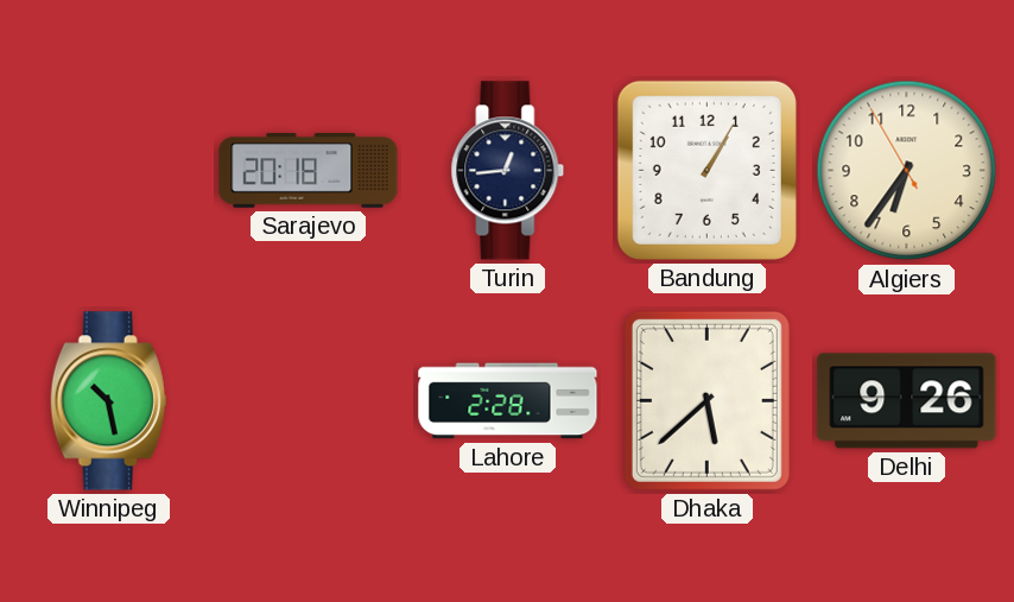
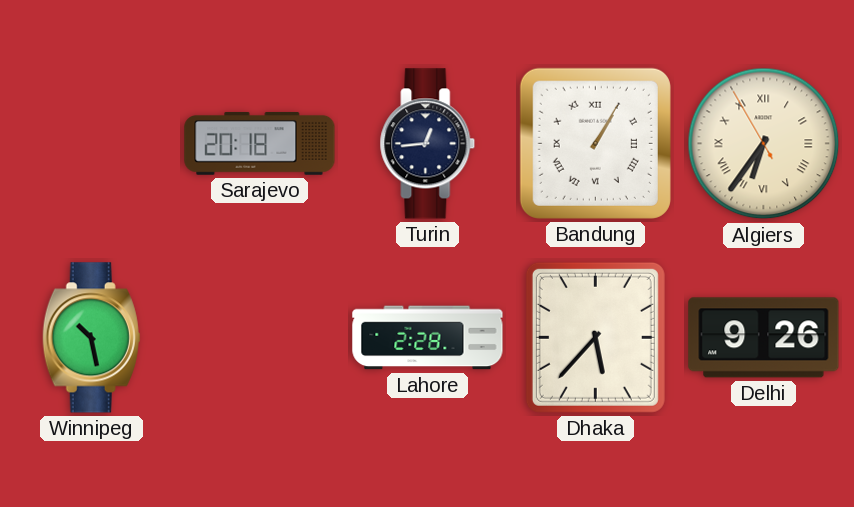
Bandung numerals: Arabic -> Roman (595, 143)
Algiers numerals: Arabic -> Roman (764, 144)
Dhaka: 5:38 -> 5:37 (595, 337)
